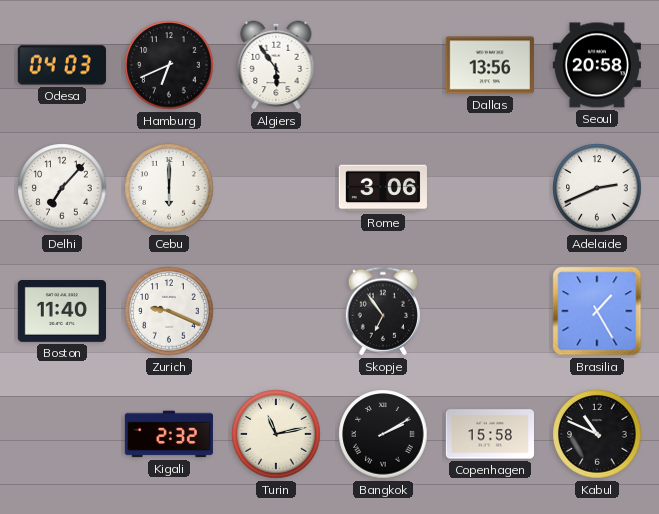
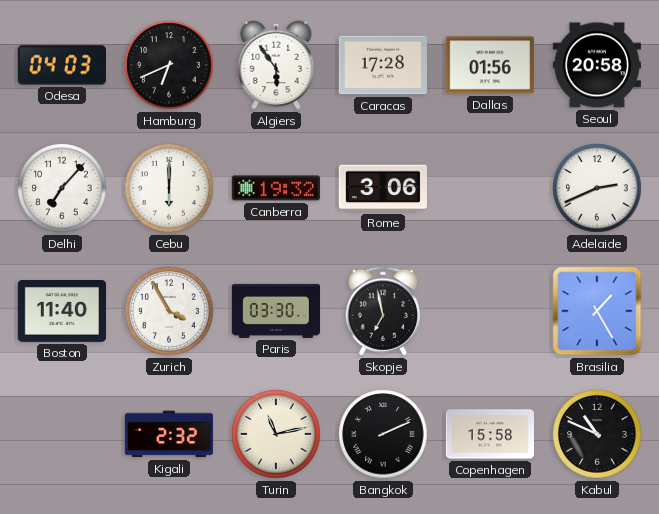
Caracas: none -> 17:28 (383, 65)
Dallas: 13:56 -> 01:56 (490, 65)
Canberra: none -> 19:32 (275, 188)
Zurich: 9:19 -> 3:55 (169, 311)
Paris: none -> 03:30 (275, 311)
Skopje: 6:54 -> 6:58 (382, 311)
Bangkok: 2:10 -> 2:11 (383, 434)
